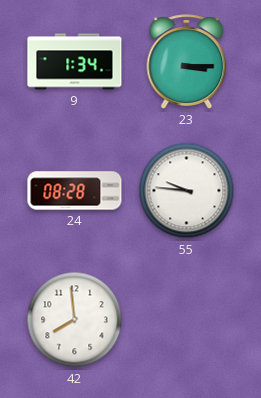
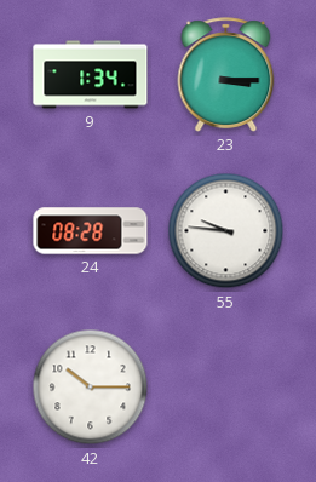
42: 7:59 -> 10:15 (91, 388)
